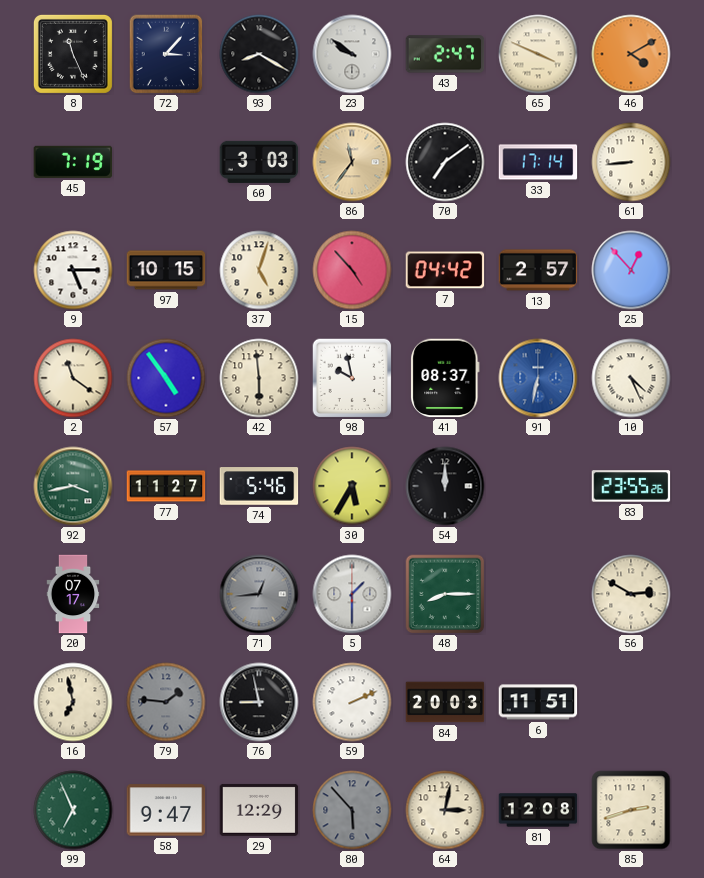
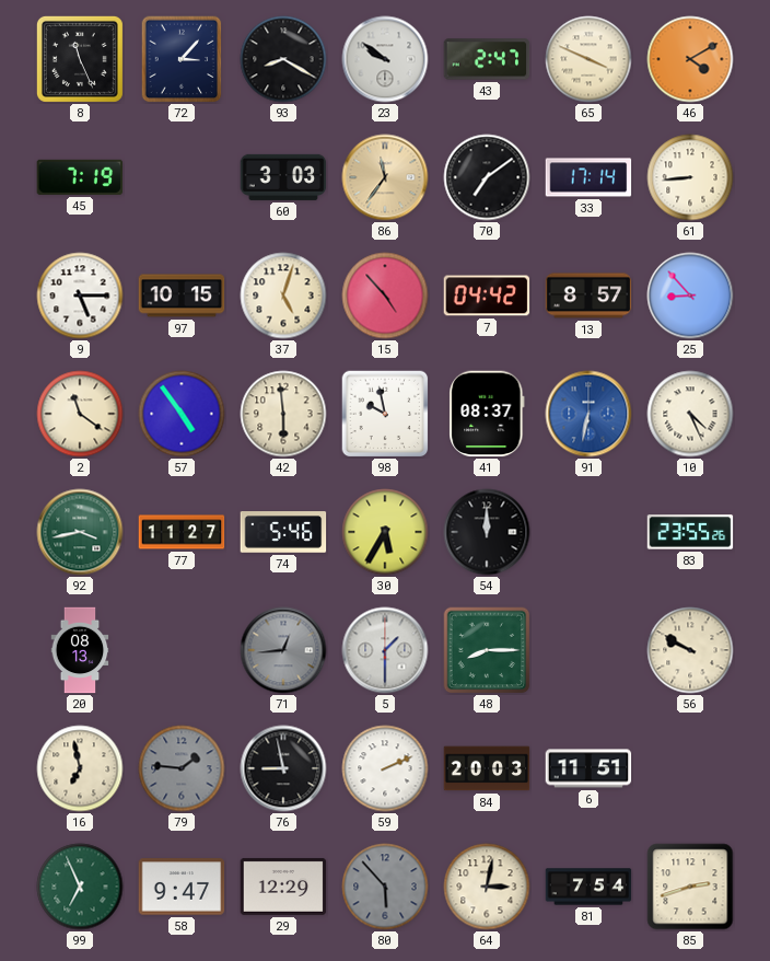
13: 2:57 -> 8:57 (588, 296)
25: 12:53 -> 8:53 (690, 296)
20: 07:17 -> 08:13 (80, 650)
56: 2:50 -> 9:50 (690, 650)
81: 12:08 -> 7:54 (588, 887)
